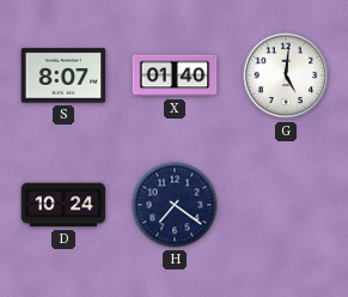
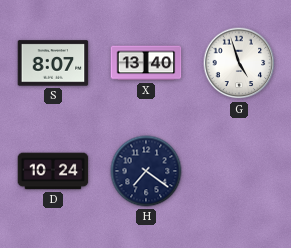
X: 01:40 -> 13:40 (146, 63)
G: 5:01 -> 4:57 (239, 63)
